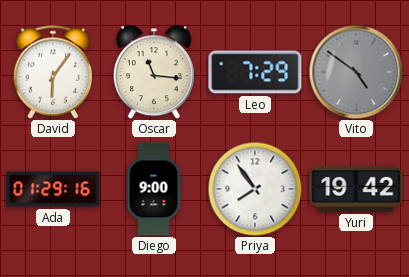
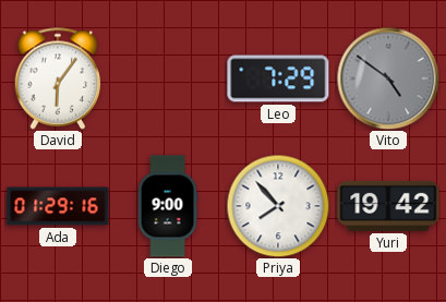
Oscar: 11:16 -> none (154, 72)
Priya: 7:54 -> 7:53 (278, 206)
